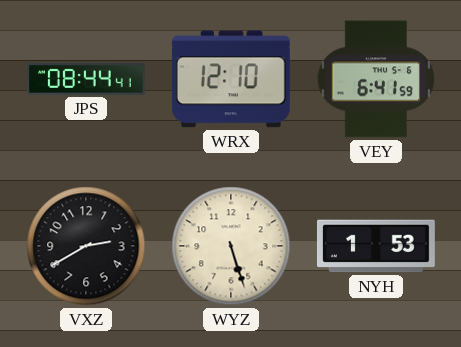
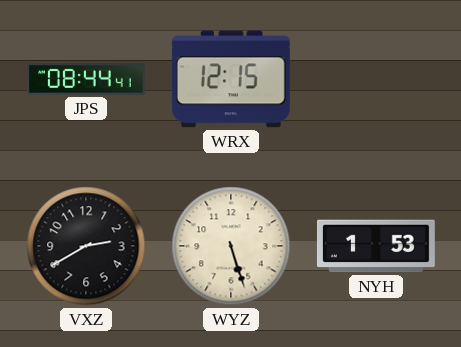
WRX: 12:10 -> 12:15 (231, 79)
VEY: 6:41 -> none (376, 79)
